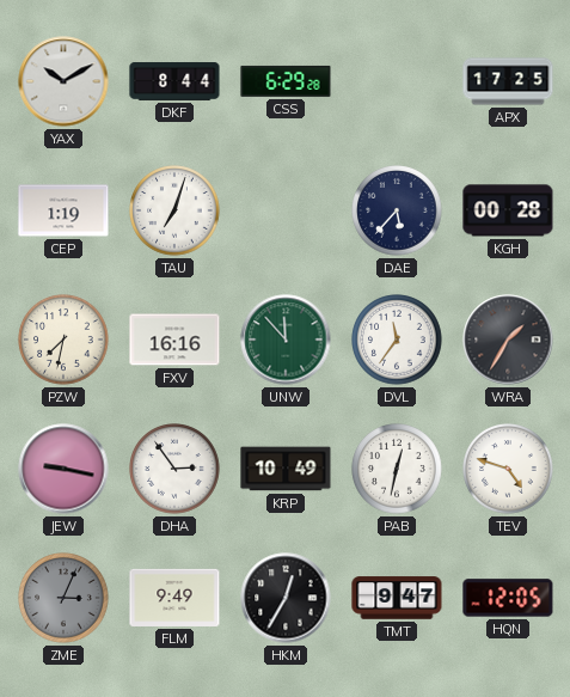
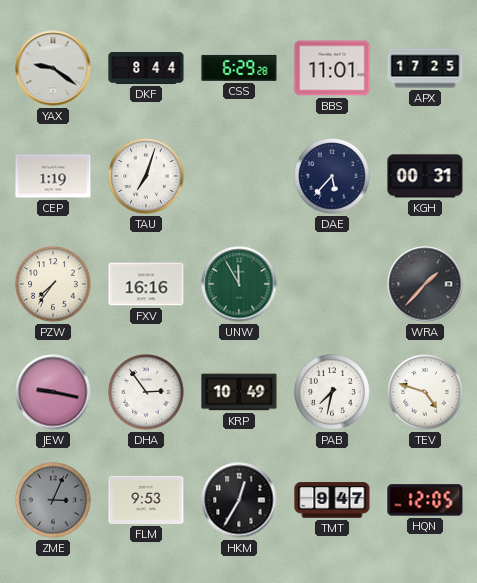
YAX: 10:10 -> 9:21 (53, 68)
BBS: none -> 11:01 (332, 68)
KGH: 00:28 -> 00:31 (425, 176)
PZW: 7:32 -> 7:36 (53, 284)
UNW: 11:53 -> 11:55 (239, 284)
DVL: 11:36 -> none (397, 340)
WRA: 1:35 -> 1:37 (425, 284)
PAB: 12:32 -> 7:32 (332, 392)
FLM: 9:49 -> 9:53 (146, 500)
